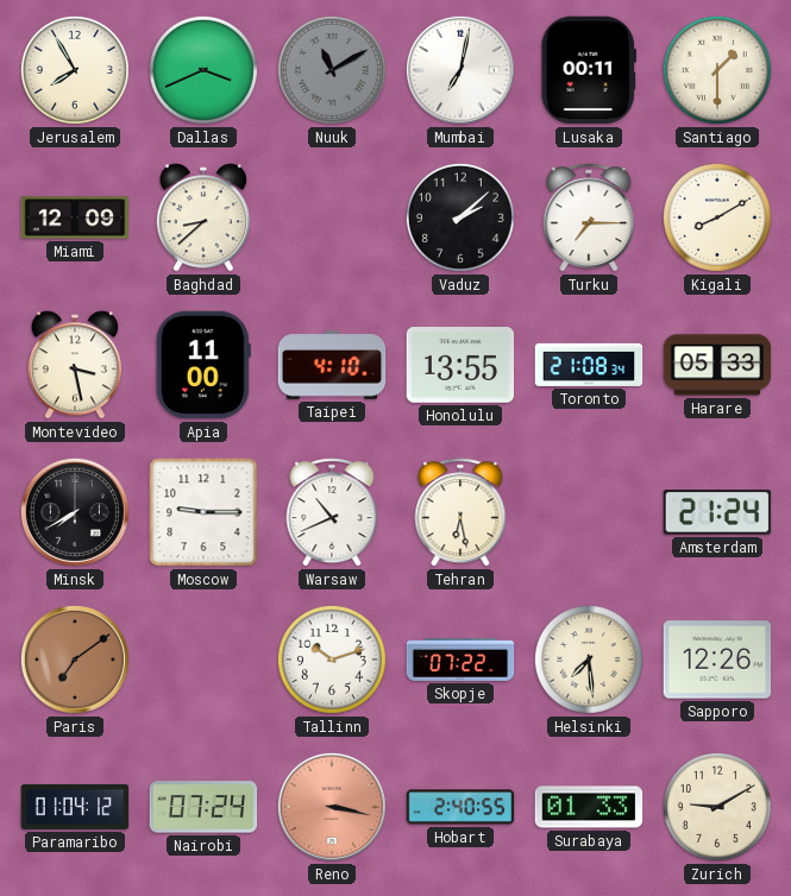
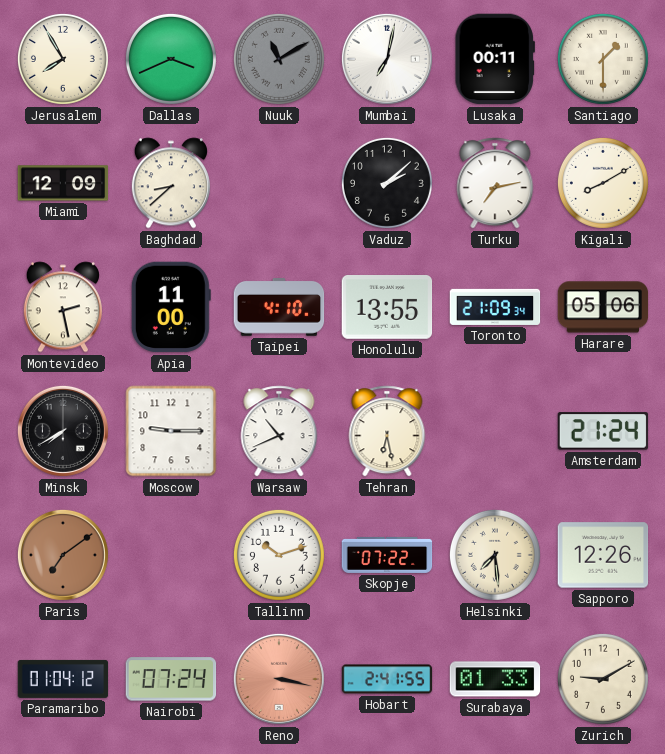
Turku: 7:15 -> 7:13 (495, 183)
Montevideo: 3:28 -> 2:28 (63, 307)
Toronto: 21:08 -> 21:09 (495, 307)
Harare: 05:33 -> 05:06 (603, 307)
Hobart: 2:40 -> 2:41 (387, 679)
